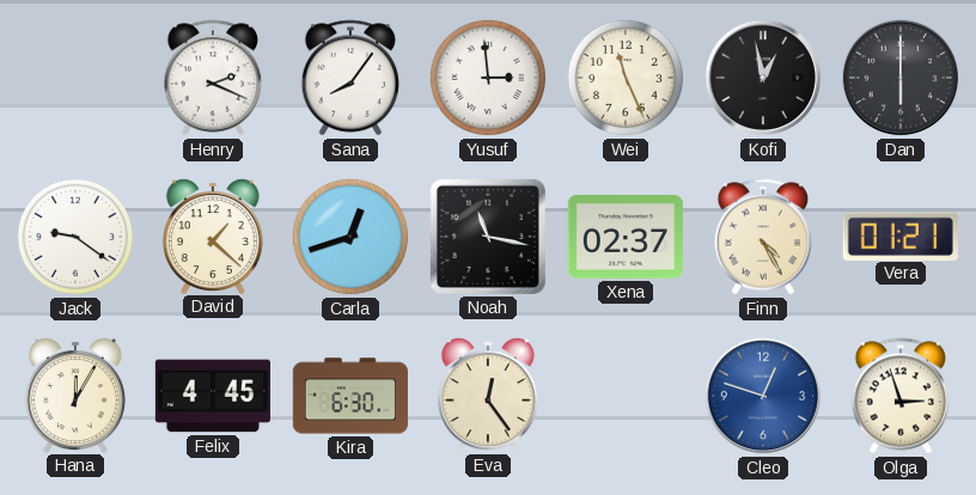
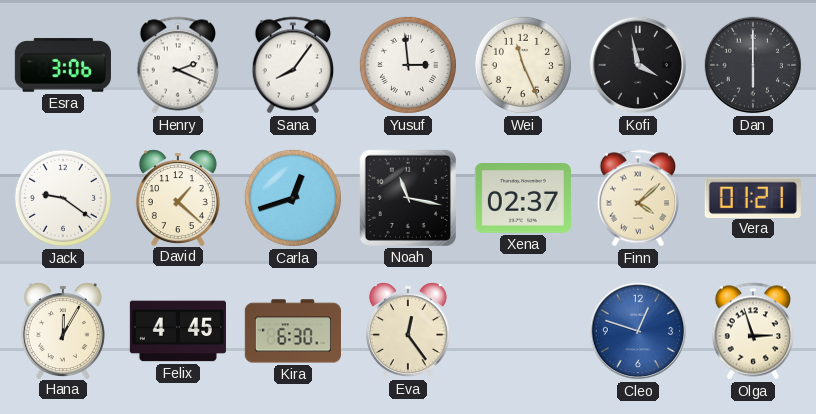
Esra: none -> 3:06 (63, 65)
Kofi: 12:58 -> 3:58 (638, 65)
Finn: 4:25 -> 4:08 (638, 198)
